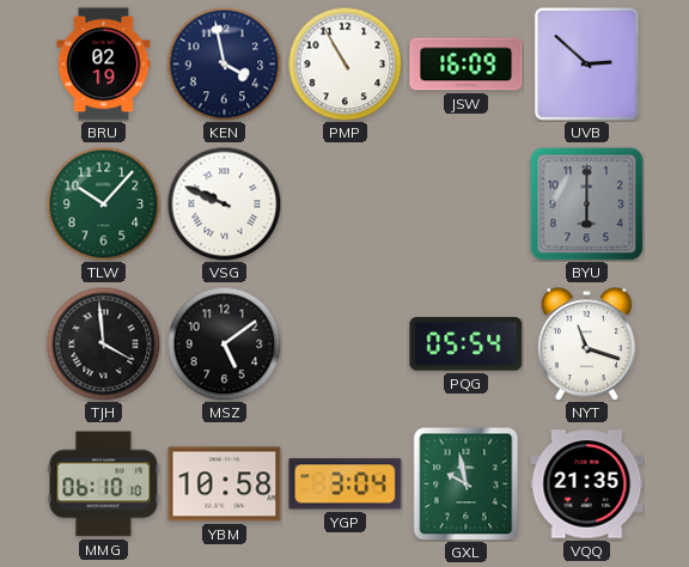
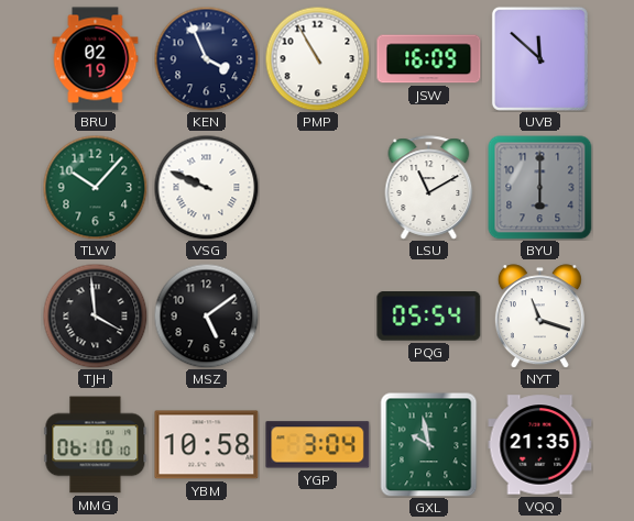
KEN: 3:58 -> 3:56 (206, 58)
UVB: 2:52 -> 11:52 (539, 58)
LSU: none -> 11:10 (429, 188)
